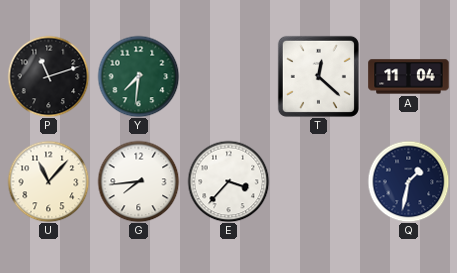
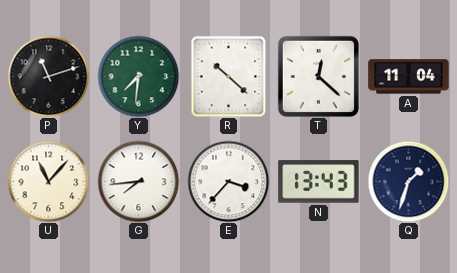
R: none -> 10:22 (229, 76)
N: none -> 13:43 (319, 182)
Q: 1:32 -> 1:33 (408, 181)
